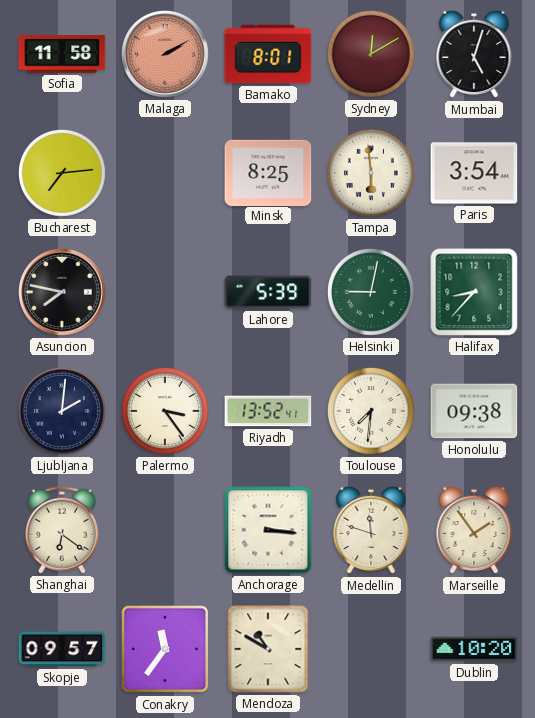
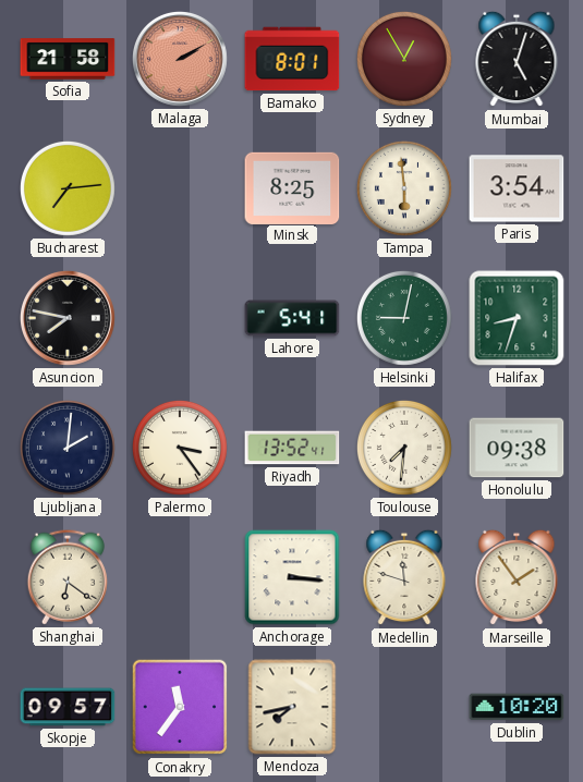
Sofia: 11:58 -> 21:58 (68, 59)
Sydney: 12:10 -> 12:55 (404, 59)
Lahore: 5:39 -> 5:41 (292, 318)
Halifax: 8:37 -> 8:33 (517, 318)
Mendoza: 10:50 -> 7:43 (292, 707)
